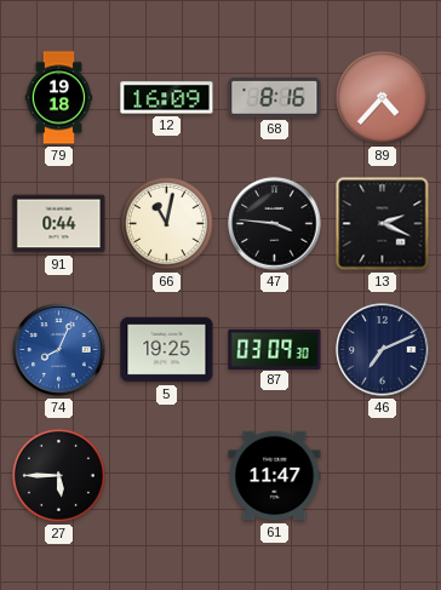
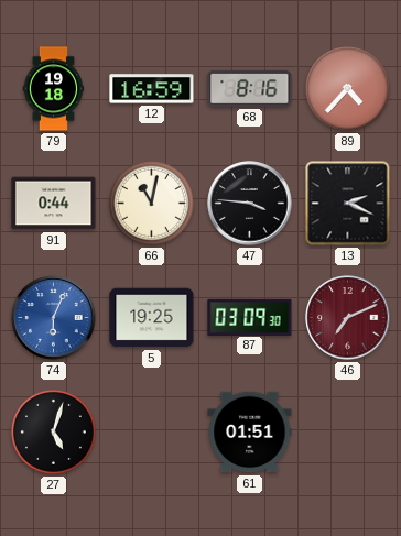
12: 16:09 -> 16:59 (152, 89)
74: 8:04 -> 6:04 (54, 318)
46 dial: navy -> burgundy (348, 318)
27: 5:45 -> 5:03 (53, 431)
61: 11:47 -> 01:51 (250, 433)
